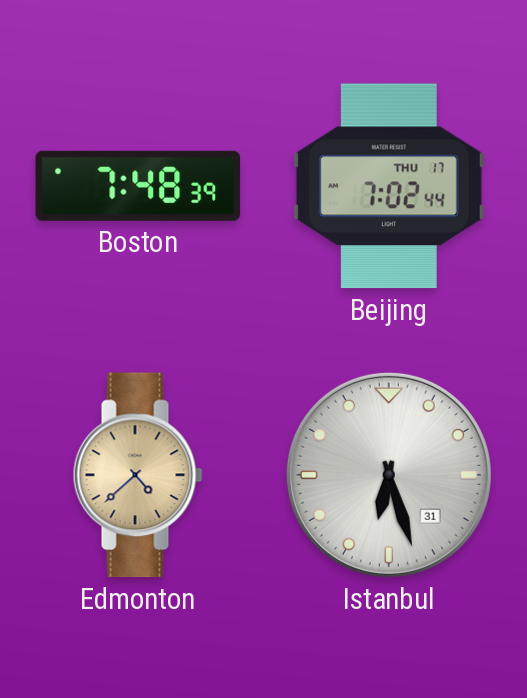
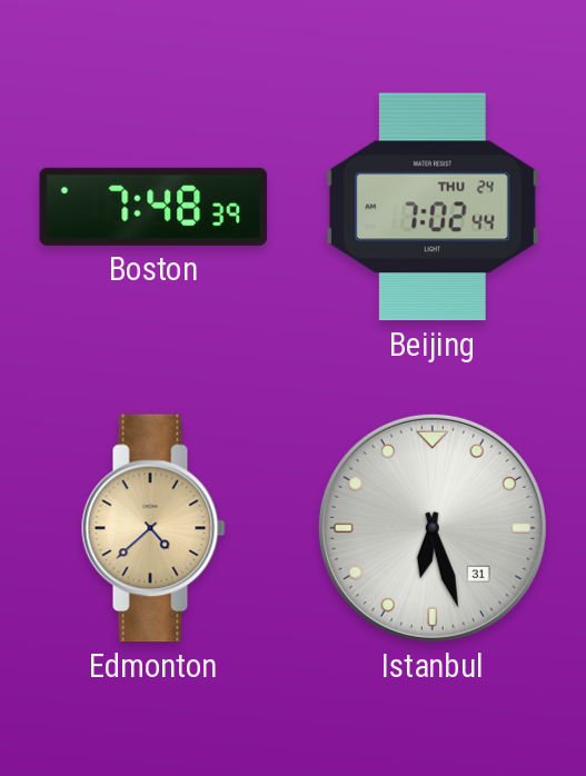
Beijing date: THU 17 -> THU 24 (433, 207)
